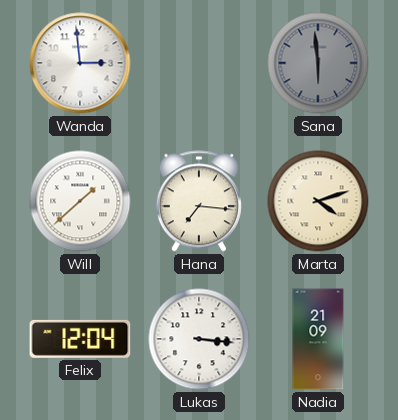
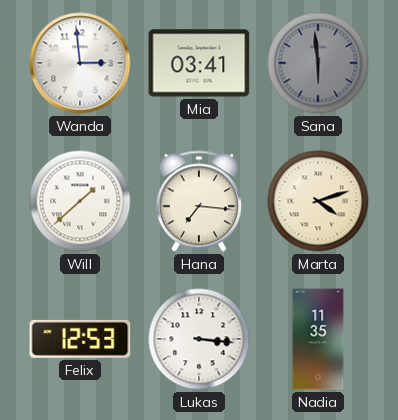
Mia: none -> 03:41 (199, 63)
Felix: 12:04 -> 12:53 (80, 339)
Nadia: 21:09 -> 11:35 (318, 339)
